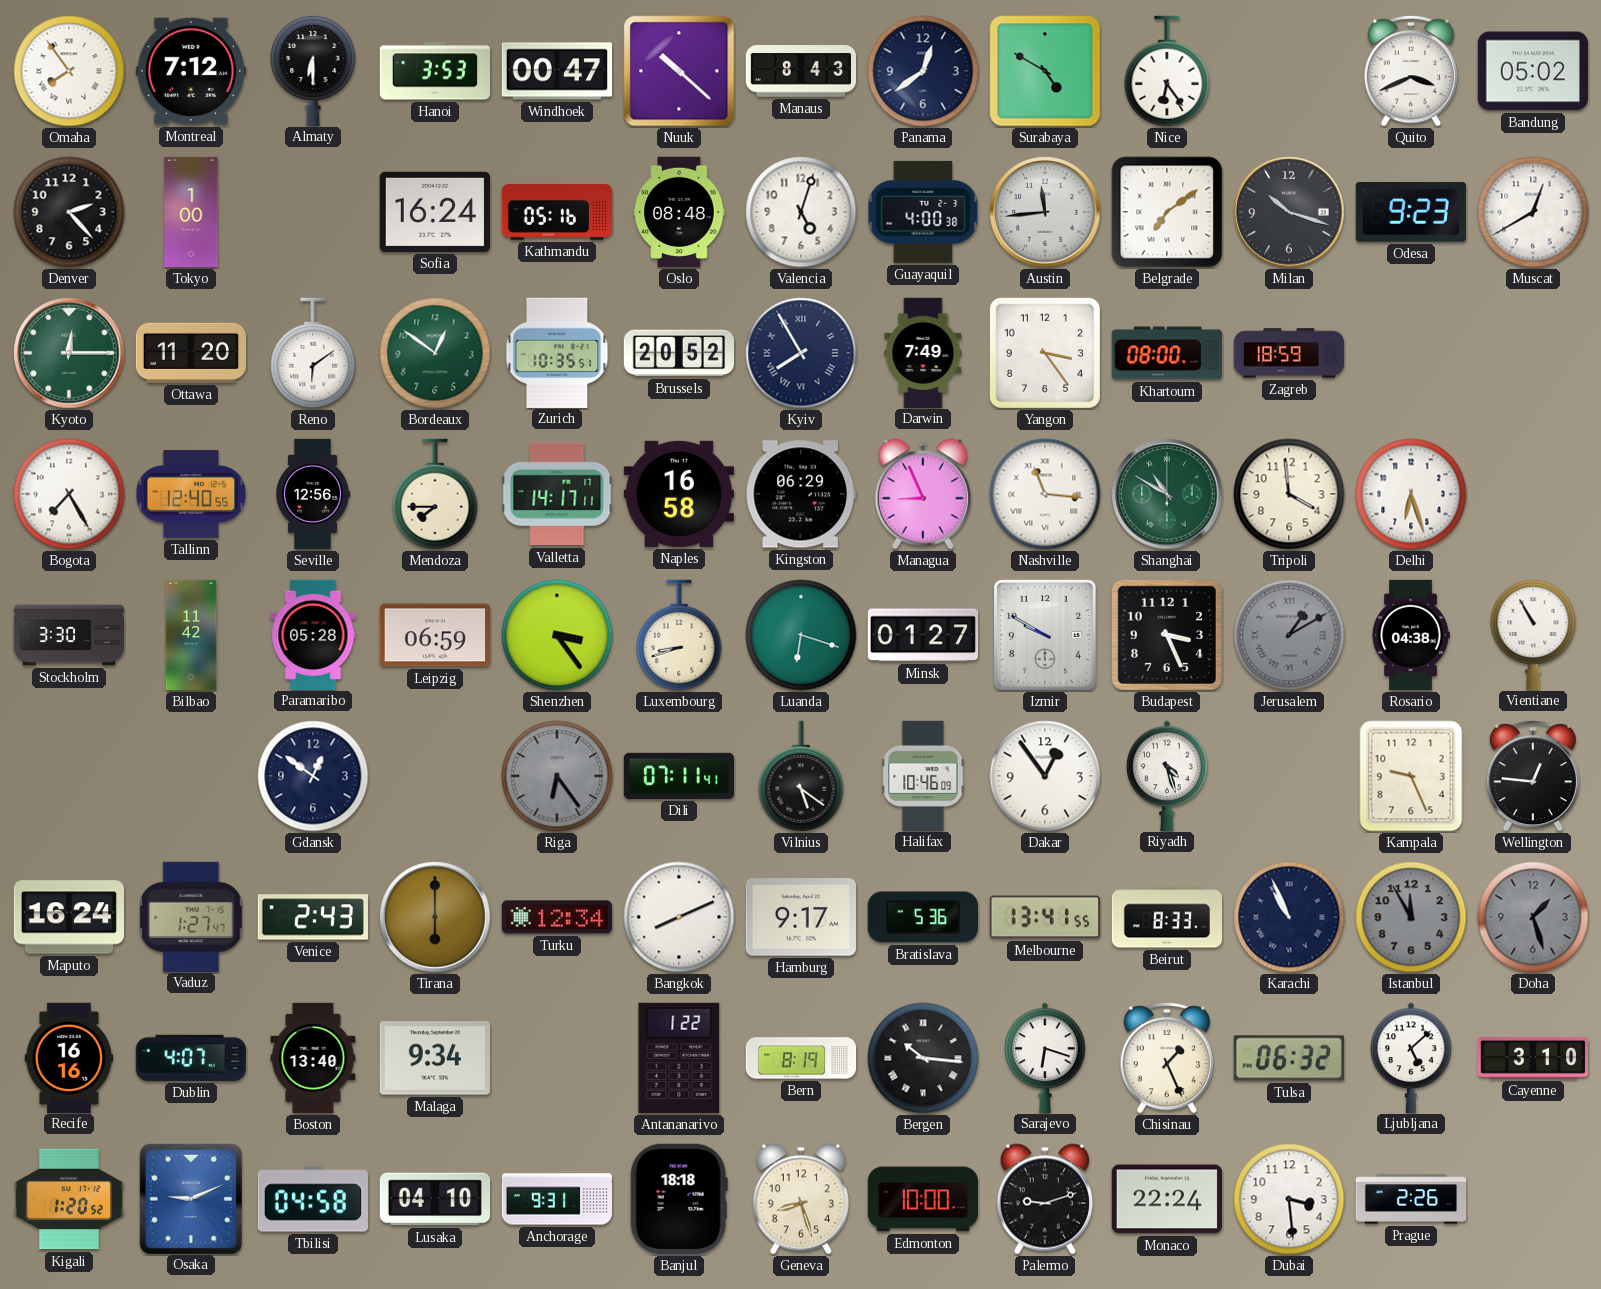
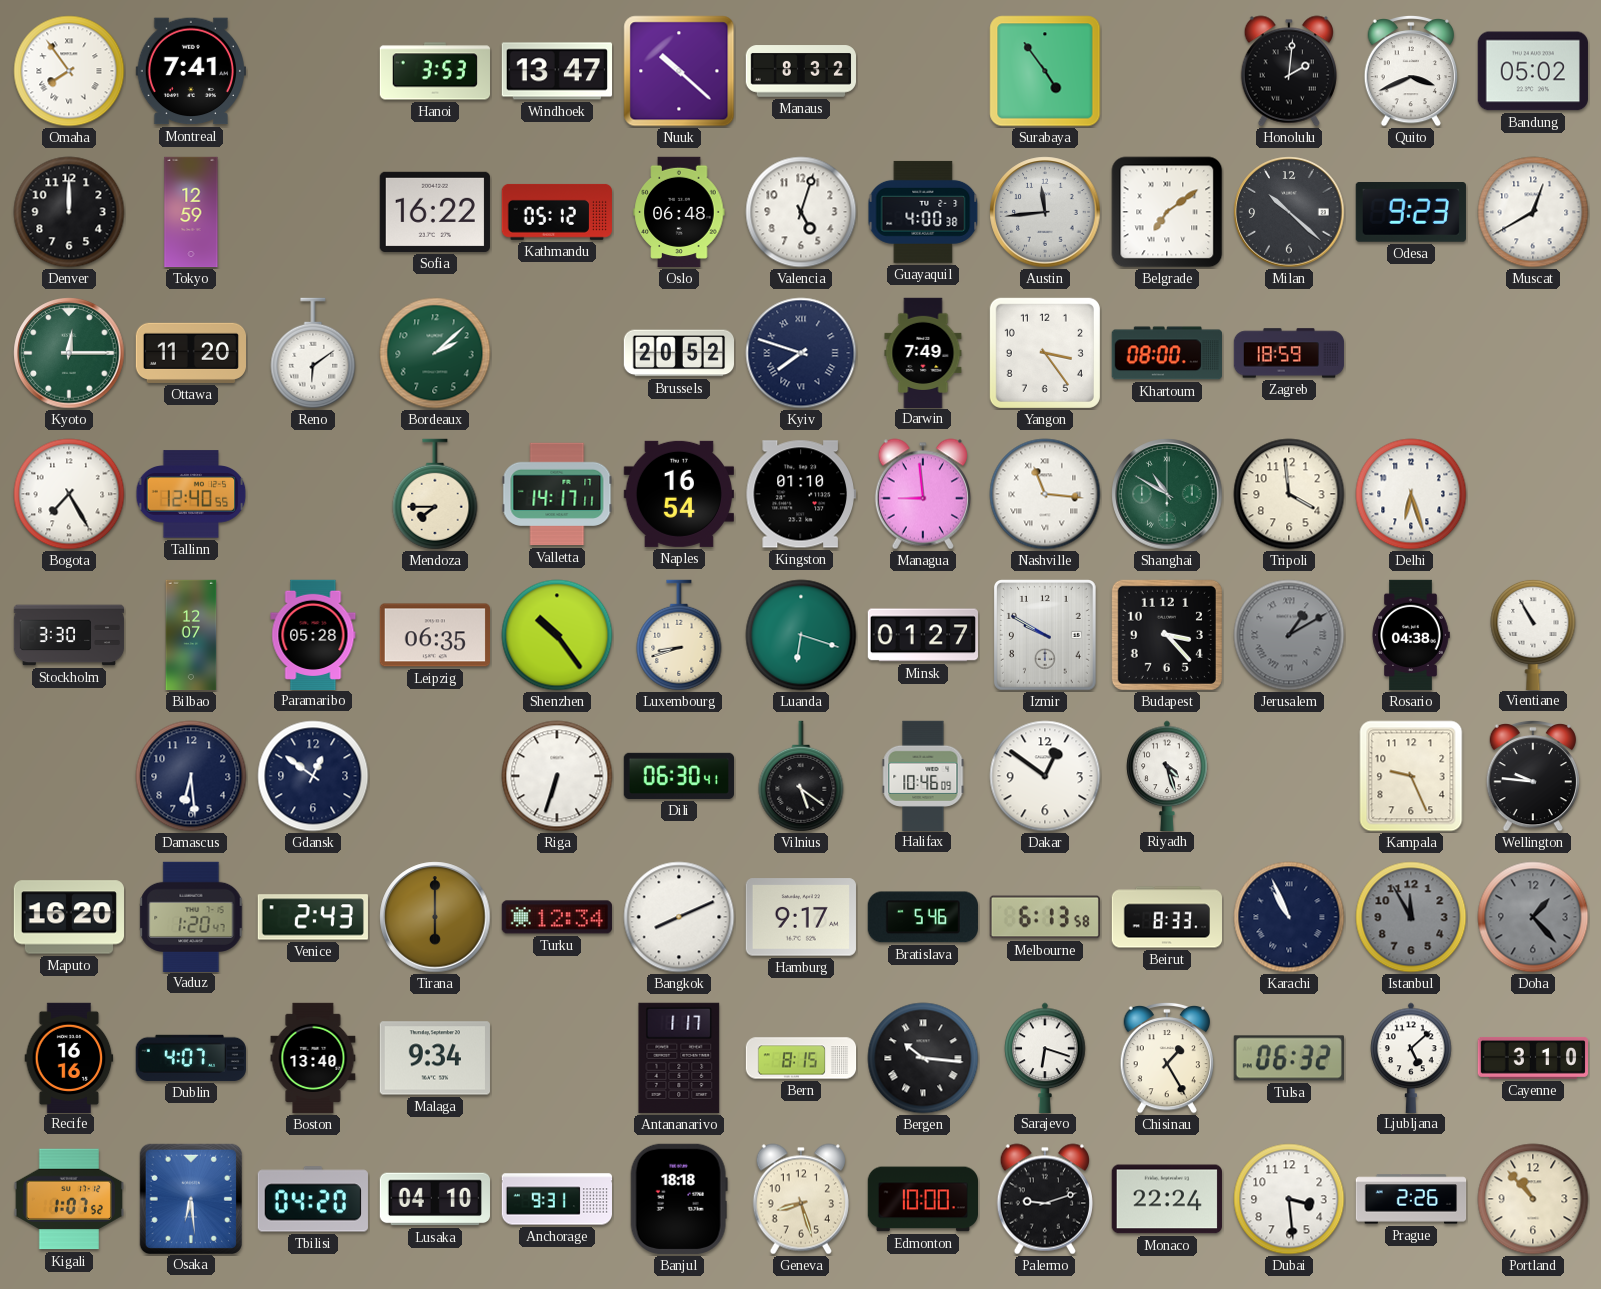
Montreal: 7:12 -> 7:41 (190, 71)
Almaty: 6:30 -> none (313, 70)
Windhoek: 00:47 -> 13:47 (556, 71)
Manaus: 8:43 -> 8:32 (800, 71)
Panama: 12:39 -> none (923, 71)
Surabaya: 4:50 -> 4:54 (1045, 71)
Nice: 6:24 -> none (1167, 71)
Honolulu: none -> 2:01 (1289, 71)
Denver: 2:23 -> 12:00 (69, 212)
Tokyo: 1:00 -> 12:59 (191, 212)
Sofia: 16:24 -> 16:22 (435, 212)
Kathmandu: 05:16 -> 05:12 (557, 212)
Oslo: 08:48 -> 06:48 (679, 212)
Milan: 10:18 -> 10:22 (1289, 212)
Bordeaux: 12:51 -> 2:08 (435, 353)
Zurich: 10:35 -> none (557, 352)
Kyiv: 7:55 -> 7:48 (801, 353)
Seville: 12:56 -> none (313, 494)
Naples: 16:58 -> 16:54 (679, 494)
Kingston: 06:29 -> 01:10 (801, 494)
Managua: 8:56 -> 8:59 (923, 494)
Bilbao: 11:42 -> 12:07 (191, 635)
Leipzig: 06:59 -> 06:35 (434, 635)
Shenzhen: 3:24 -> 10:24 (557, 635)
Budapest: 3:26 -> 3:23 (1167, 635)
Damascus: none -> 6:29 (191, 776)
Riga: 6:24 -> 6:33 (557, 776)
Riga dial: grey -> white (557, 776)
Dili: 07:11 -> 06:30 (678, 776)
Dakar: 12:54 -> 12:51 (1045, 776)
Wellington: 12:46 -> 9:46 (1532, 776)
Maputo: 16:24 -> 16:20 (68, 917)
Vaduz: 1:27 -> 1:20 (191, 916)
Bratislava: 5:36 -> 5:46 (923, 917)
Melbourne: 13:41 -> 6:13 (1045, 917)
Doha: 1:27 -> 1:23 (1533, 917)
Antananarivo: 1:22 -> 1:17 (679, 1058)
Bern: 8:19 -> 8:15 (801, 1058)
Chisinau: 1:26 -> 1:25 (1166, 1058)
Kigali: 1:20 -> 1:07 (68, 1199)
Osaka: 9:11 -> 6:29 (191, 1198)
Tbilisi: 04:58 -> 04:20 (313, 1199)
Portland: none -> 10:53 (1533, 1199)
